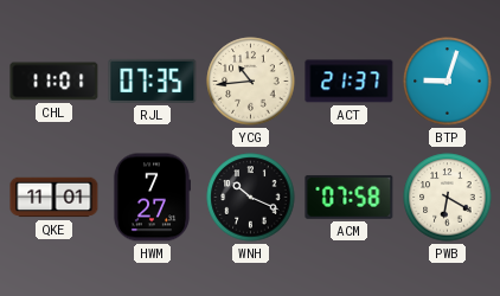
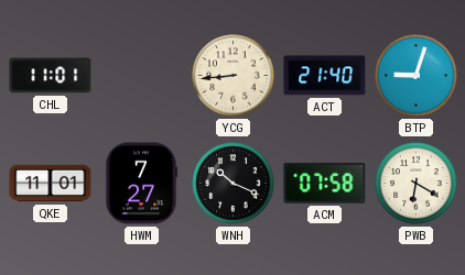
RJL: 07:35 -> none (153, 81)
YCG: 10:44 -> 8:44 (234, 76)
ACT: 21:37 -> 21:40 (325, 76)
